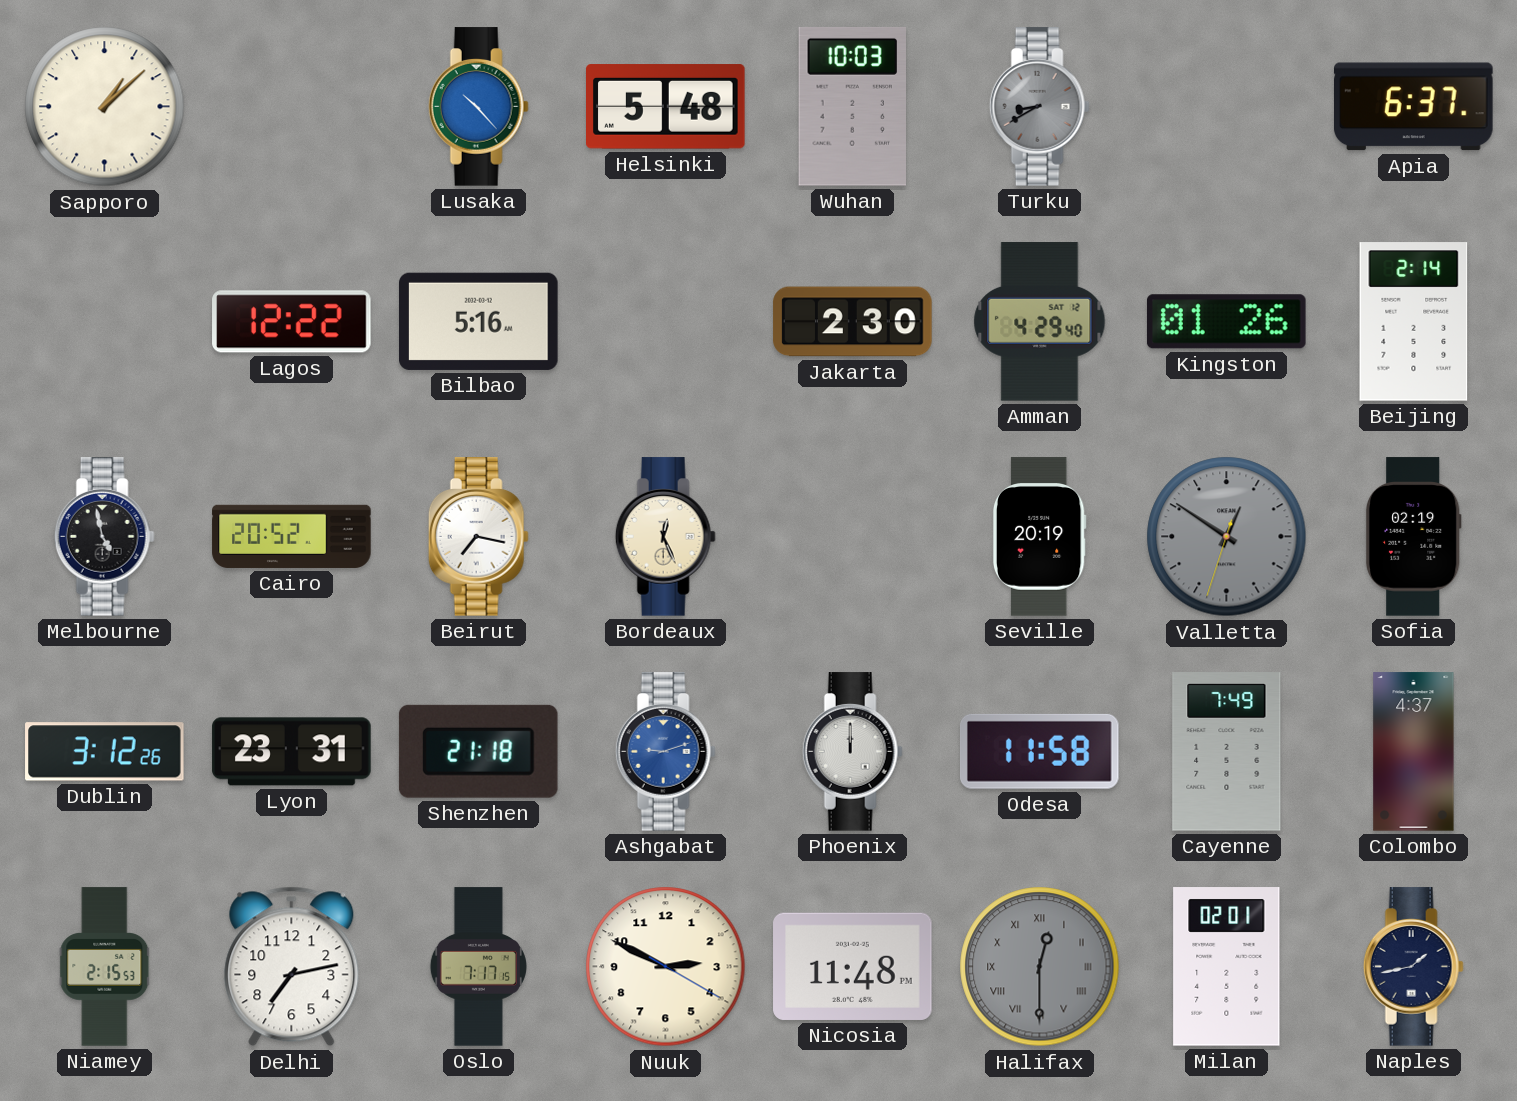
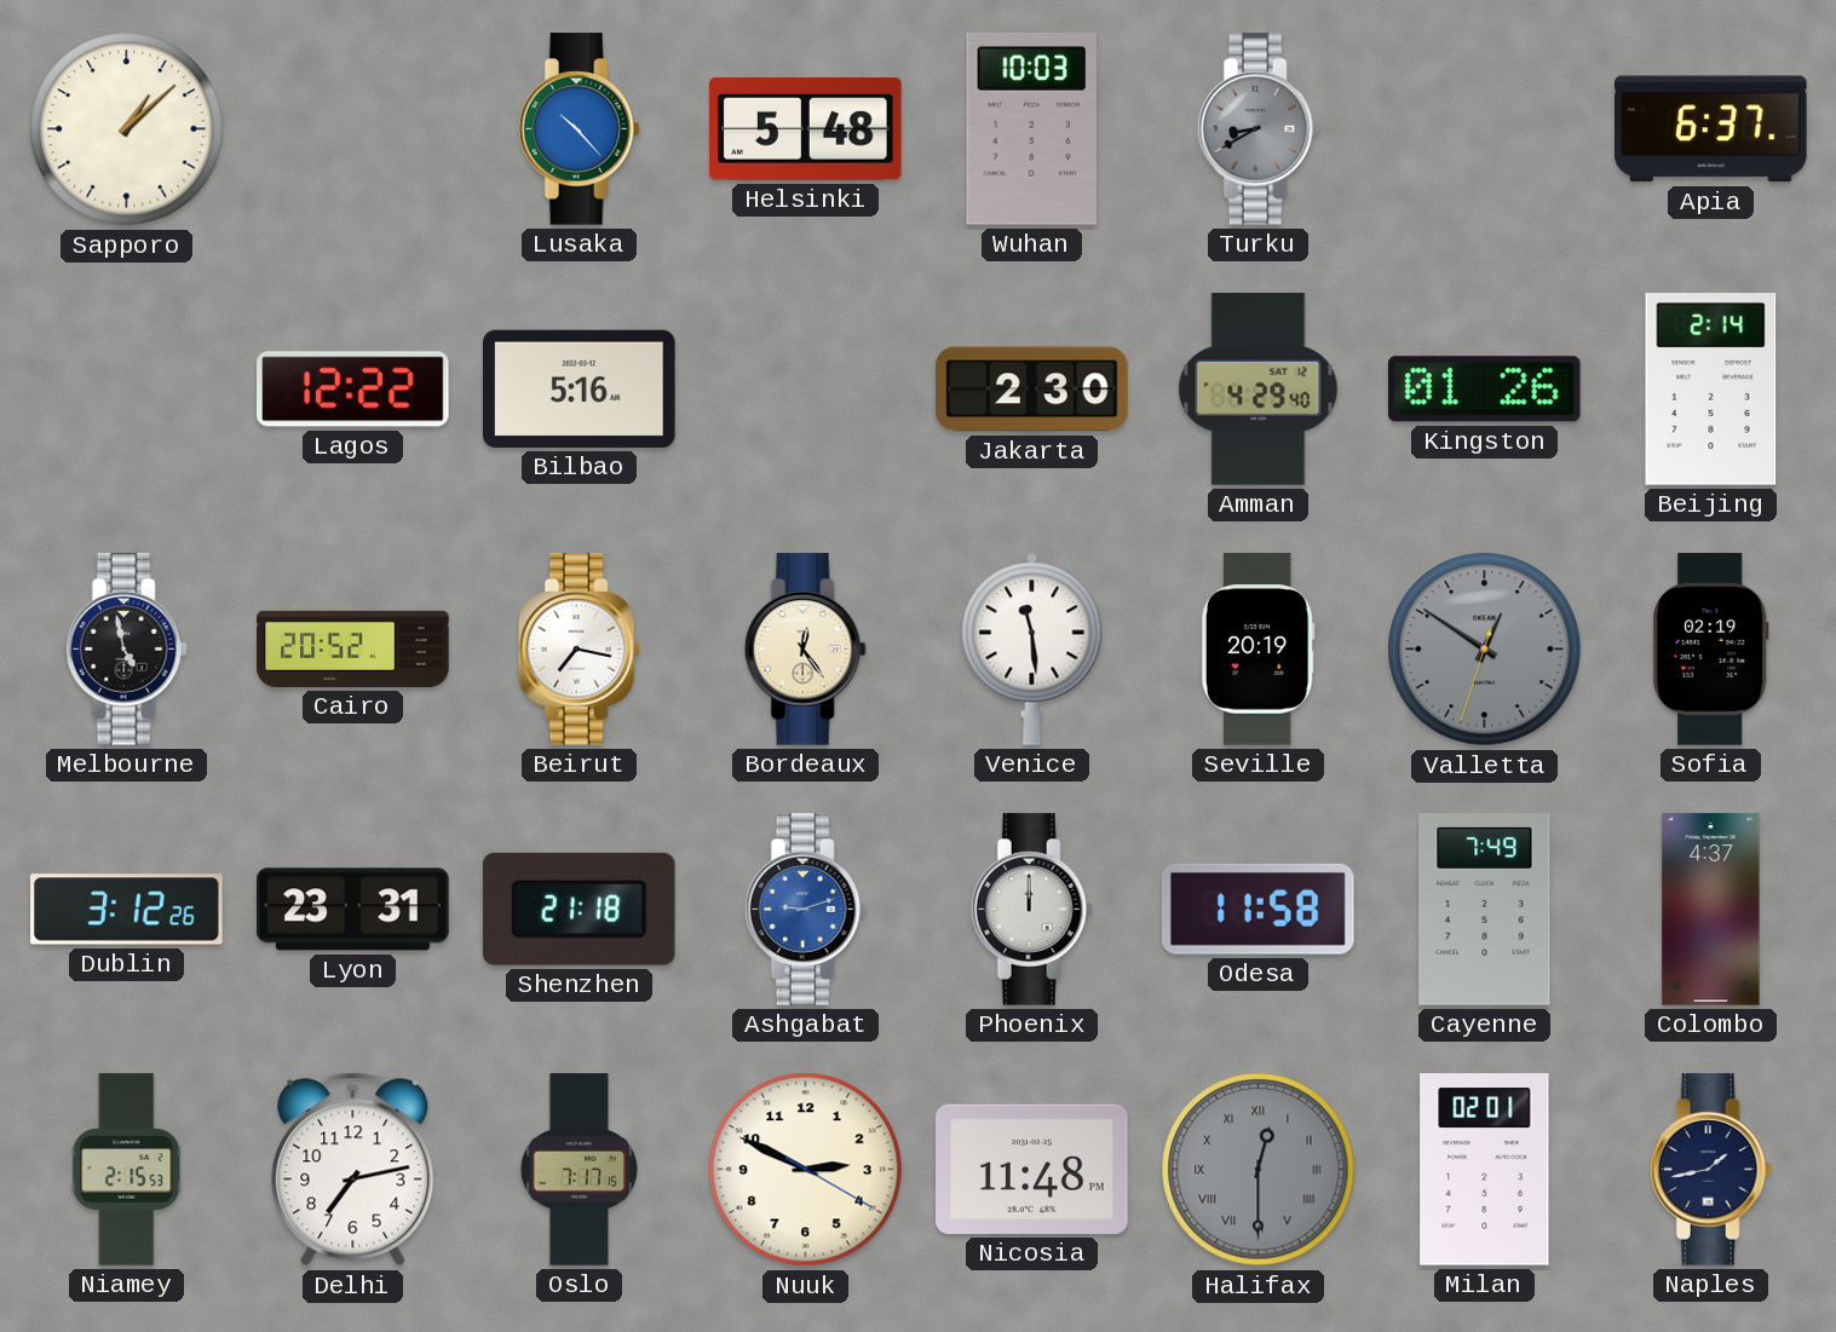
Bordeaux: 12:26 -> 12:24 (805, 650)
Venice: none -> 11:29 (1032, 648)
